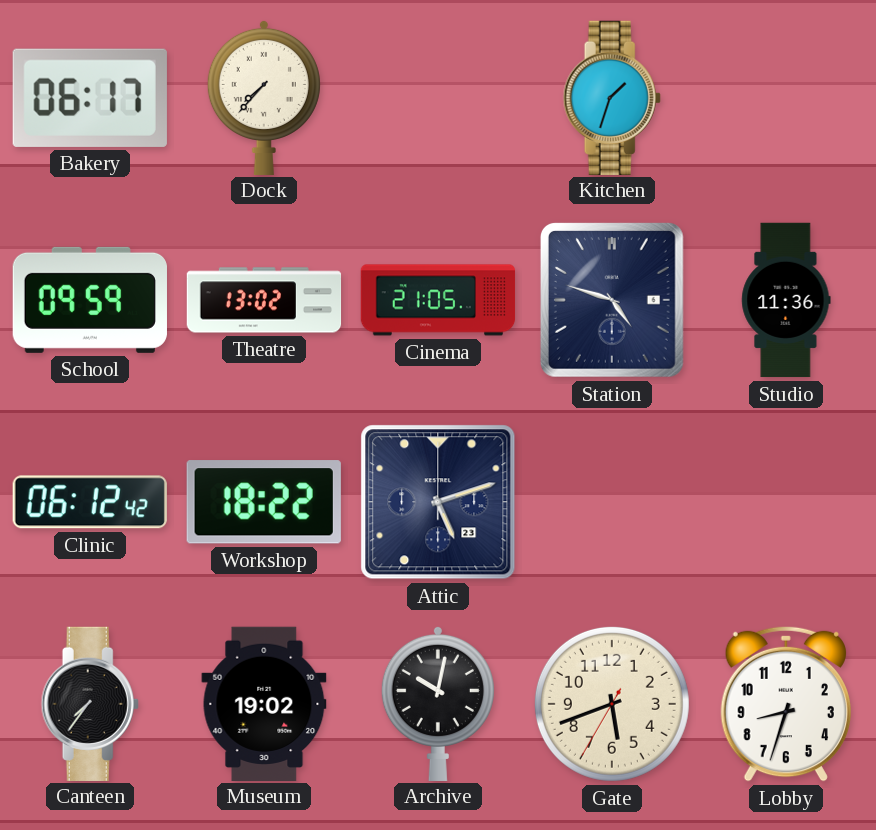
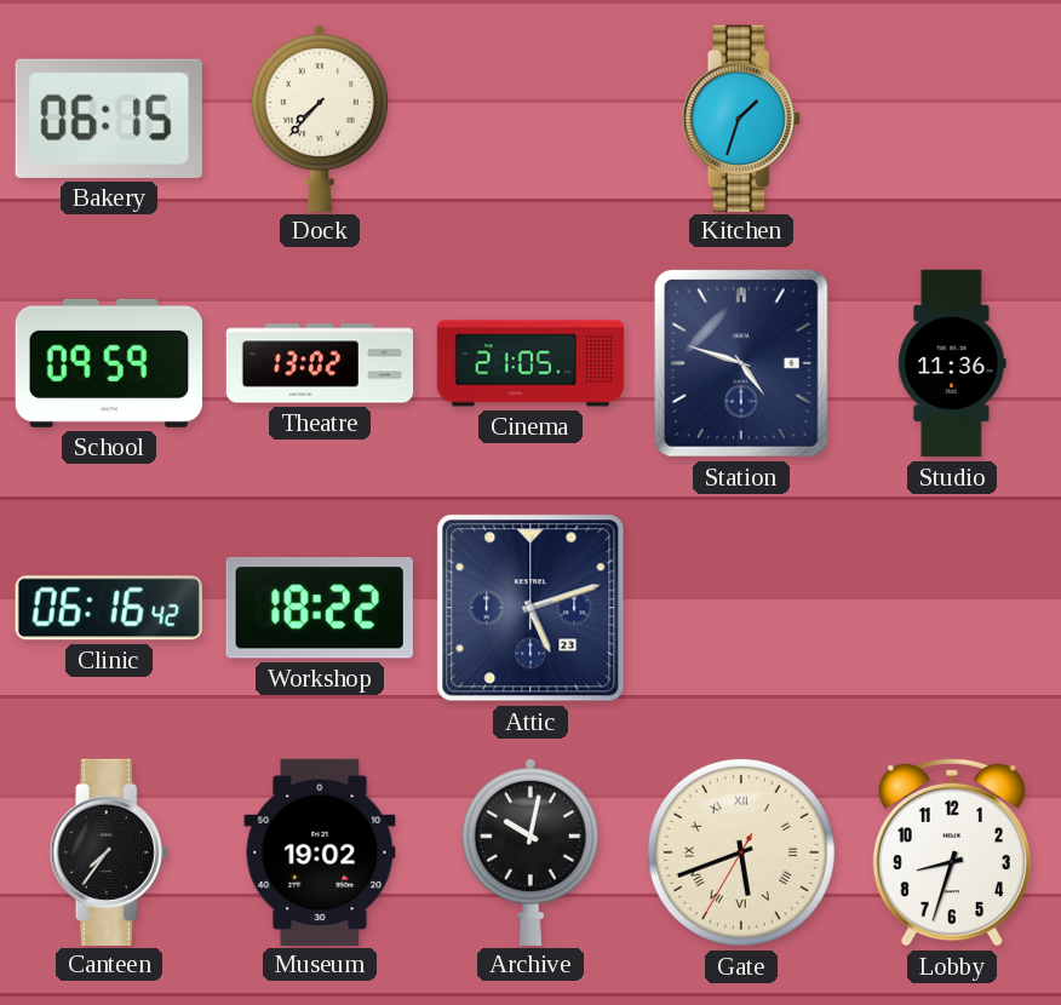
Bakery: 06:17 -> 06:15 (109, 119)
Clinic: 06:12 -> 06:16 (109, 608)
Gate numerals: Arabic -> Roman (741, 852)
